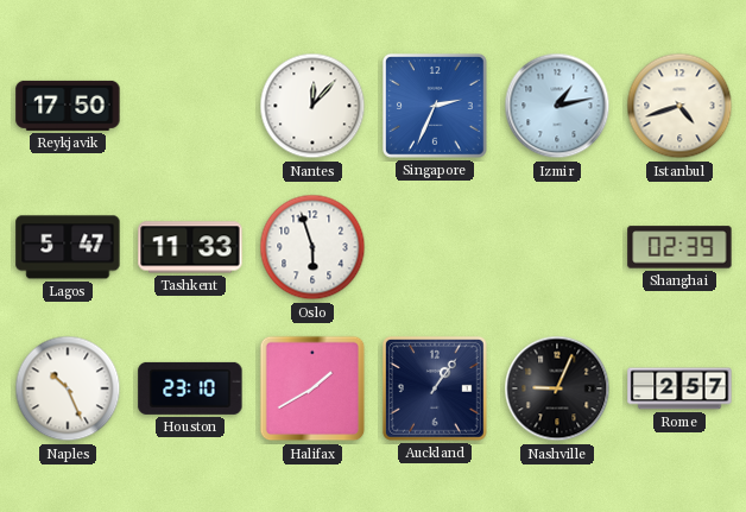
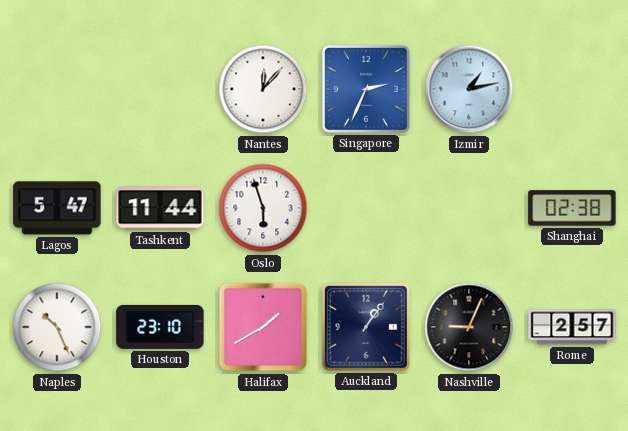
Reykjavik: 17:50 -> none (68, 106)
Istanbul: 4:42 -> none (679, 106)
Tashkent: 11:33 -> 11:44 (160, 208)
Shanghai: 02:39 -> 02:38 (572, 208)
